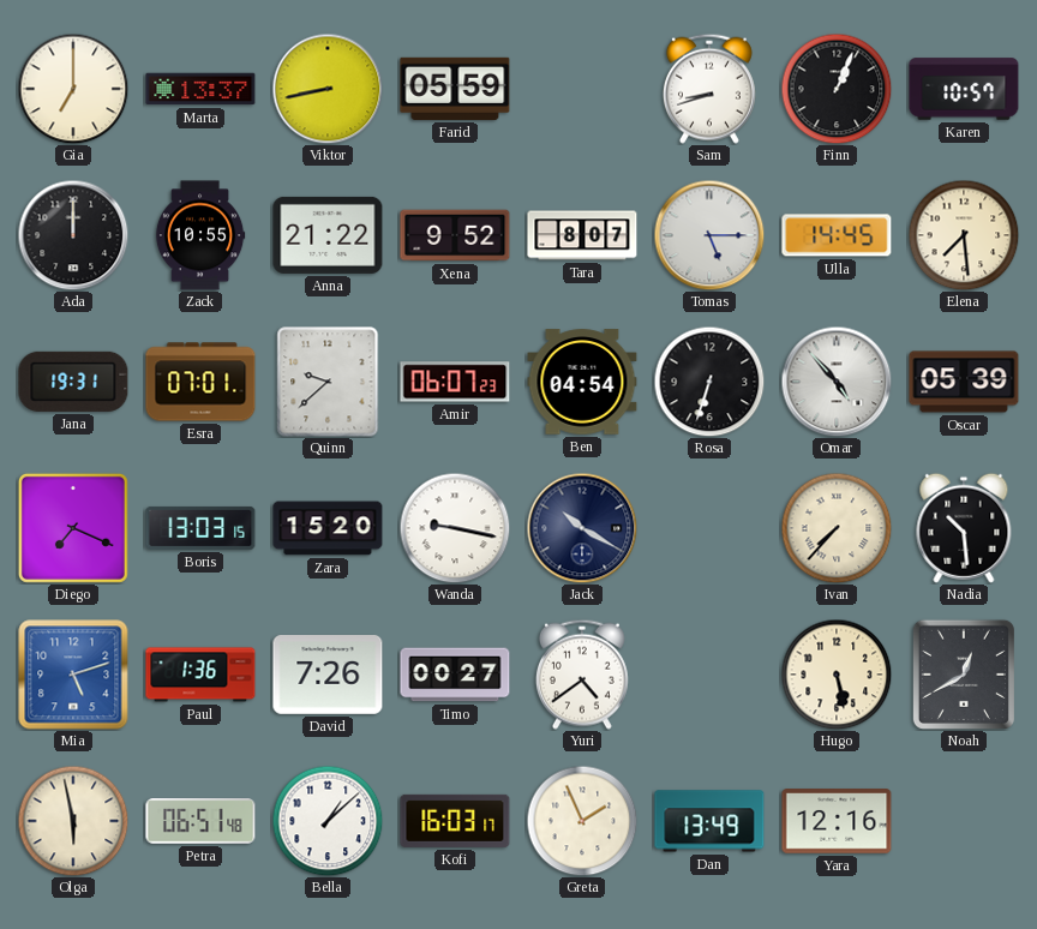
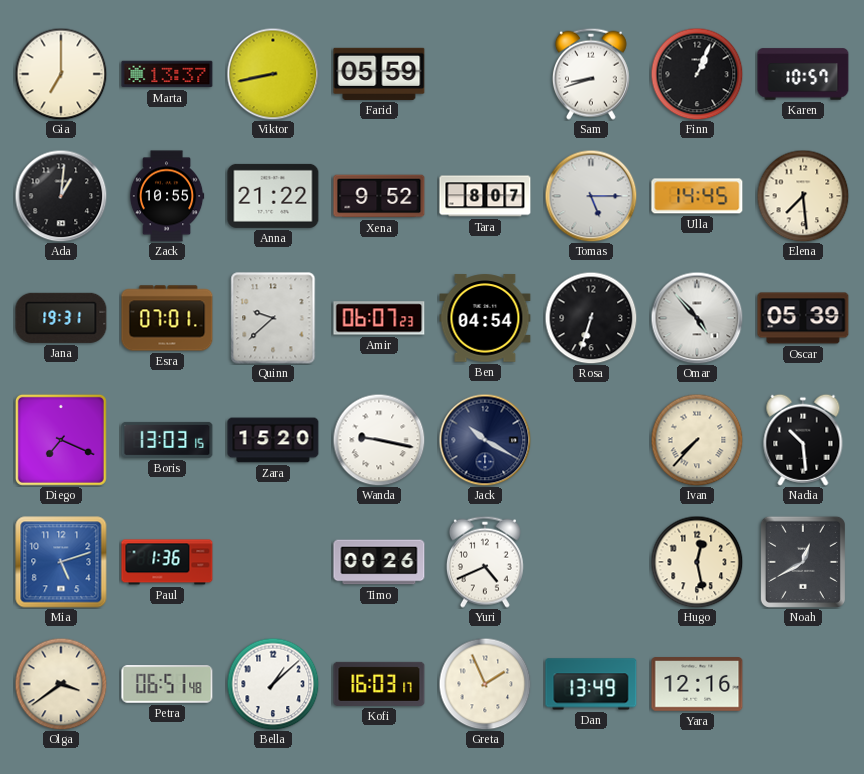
Ada: 12:00 -> 1:01 (61, 196)
David: 7:26 -> none (328, 676)
Timo: 00:27 -> 00:26 (379, 562)
Yuri: 4:39 -> 4:41 (485, 562)
Hugo: 5:28 -> 12:28 (697, 562)
Olga: 5:58 -> 3:39 (61, 684)
